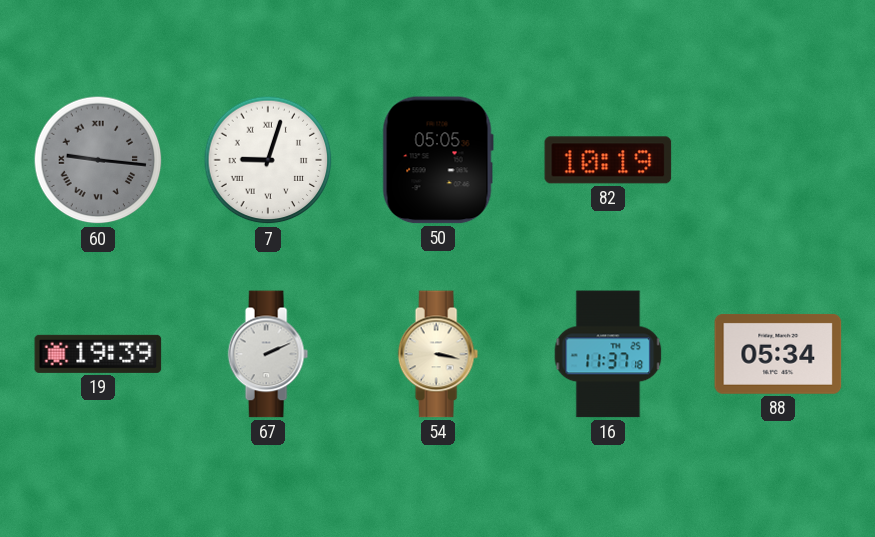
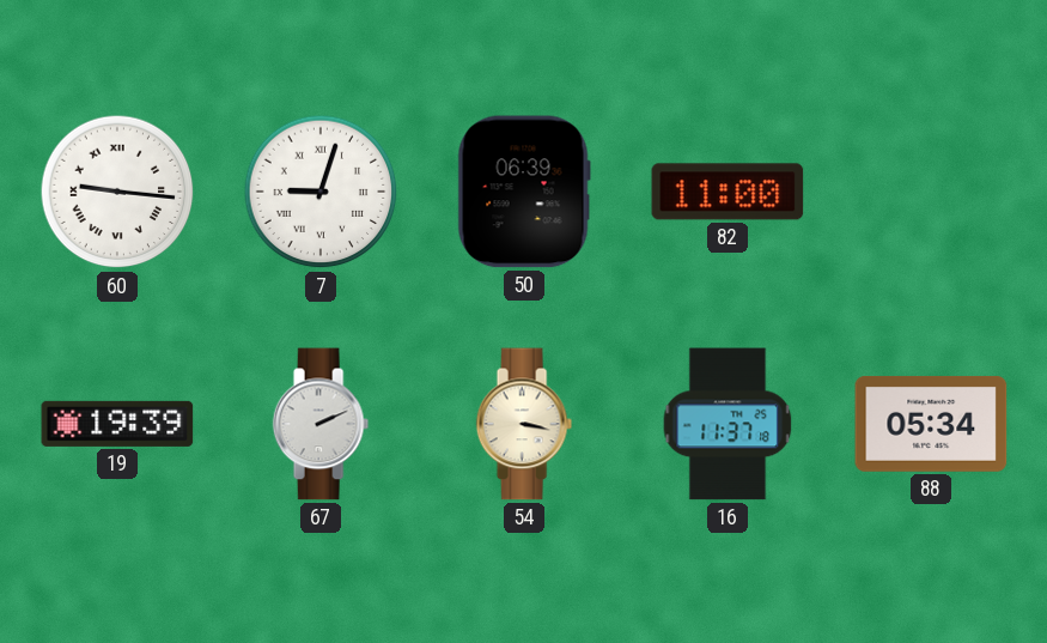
60 dial: grey -> white (117, 192)
50: 05:05 -> 06:39 (524, 192)
82: 10:19 -> 11:00 (728, 192)
